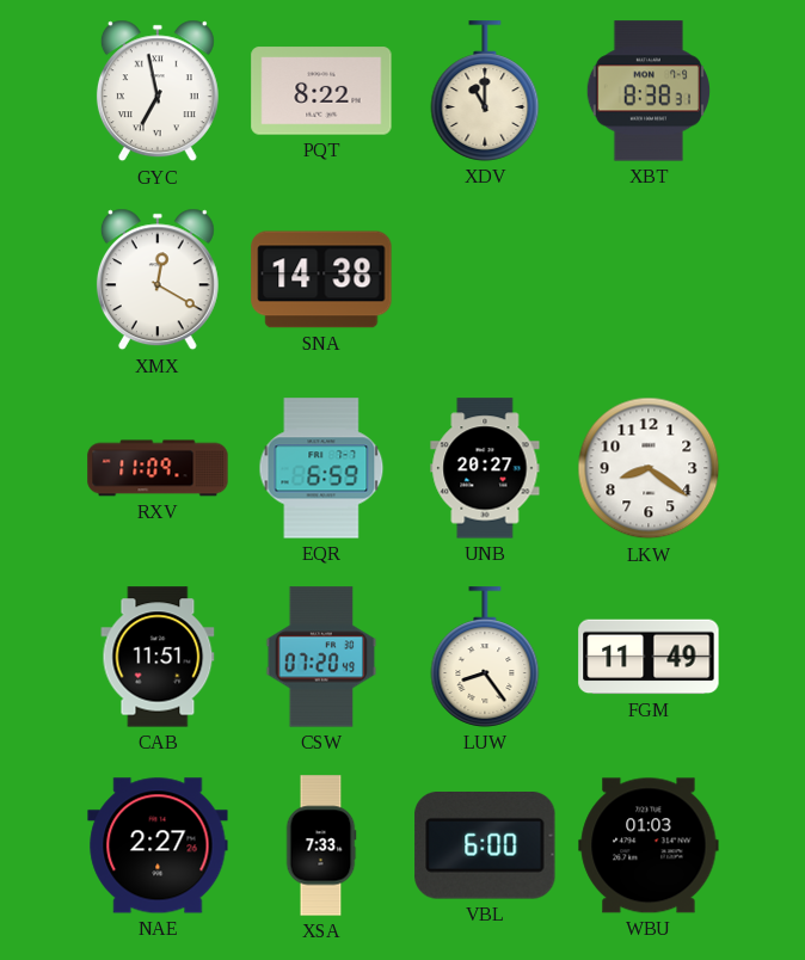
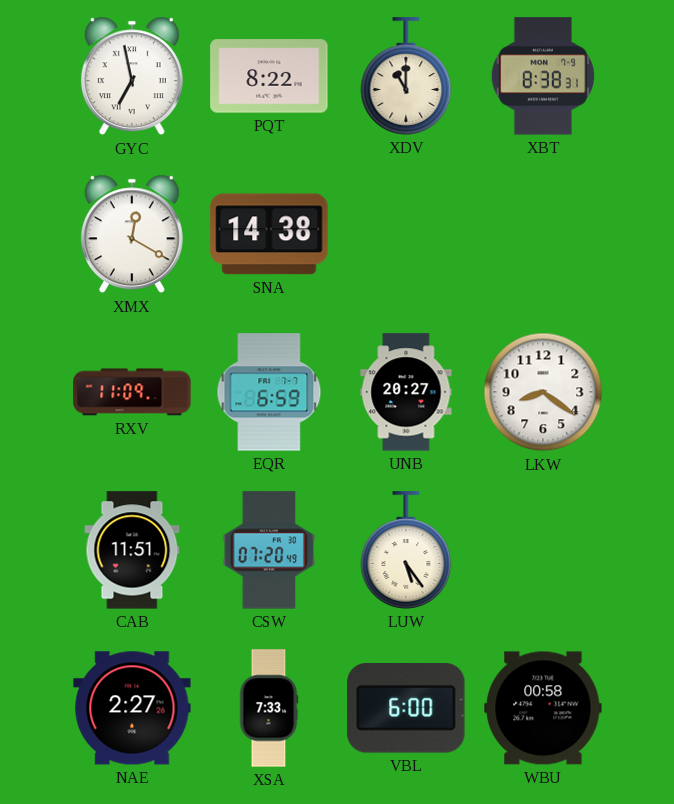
LUW: 8:24 -> 5:24 (406, 550)
FGM: 11:49 -> none (649, 657)
WBU: 01:03 -> 00:58 (543, 708)
